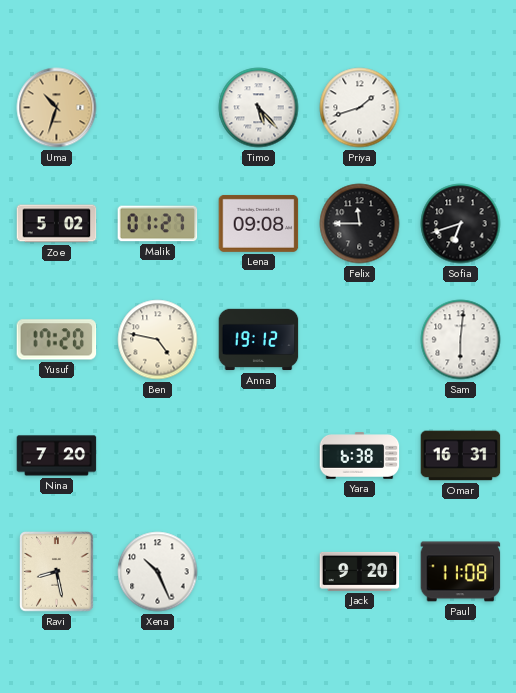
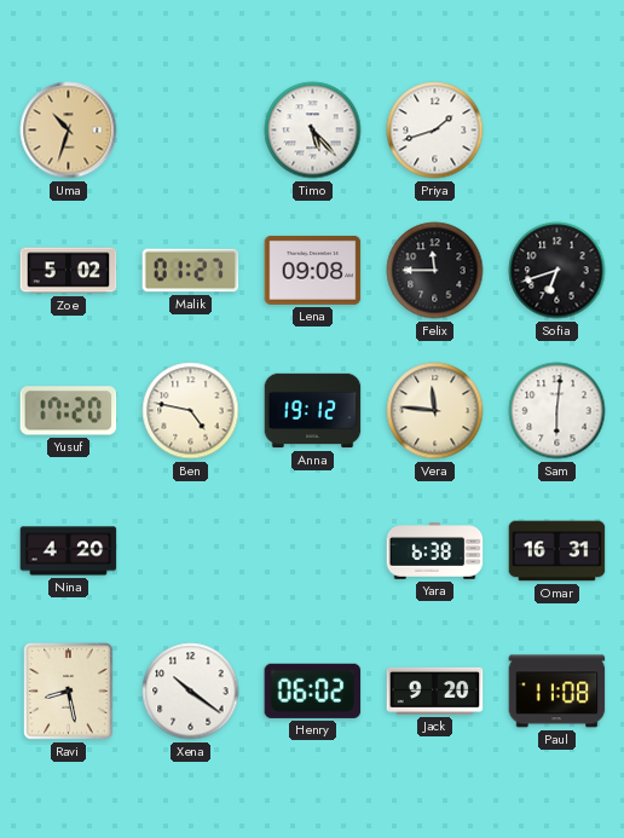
Vera: none -> 11:46 (435, 411)
Nina: 7:20 -> 4:20 (69, 551)
Xena: 10:26 -> 10:21 (191, 692)
Henry: none -> 06:02 (313, 690)
